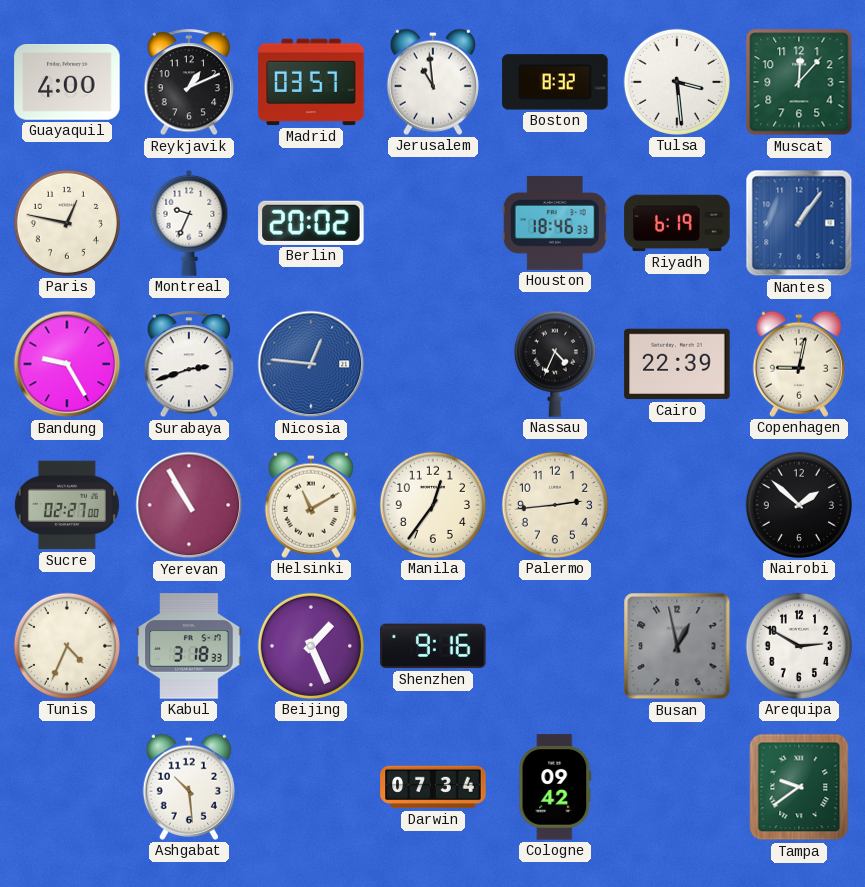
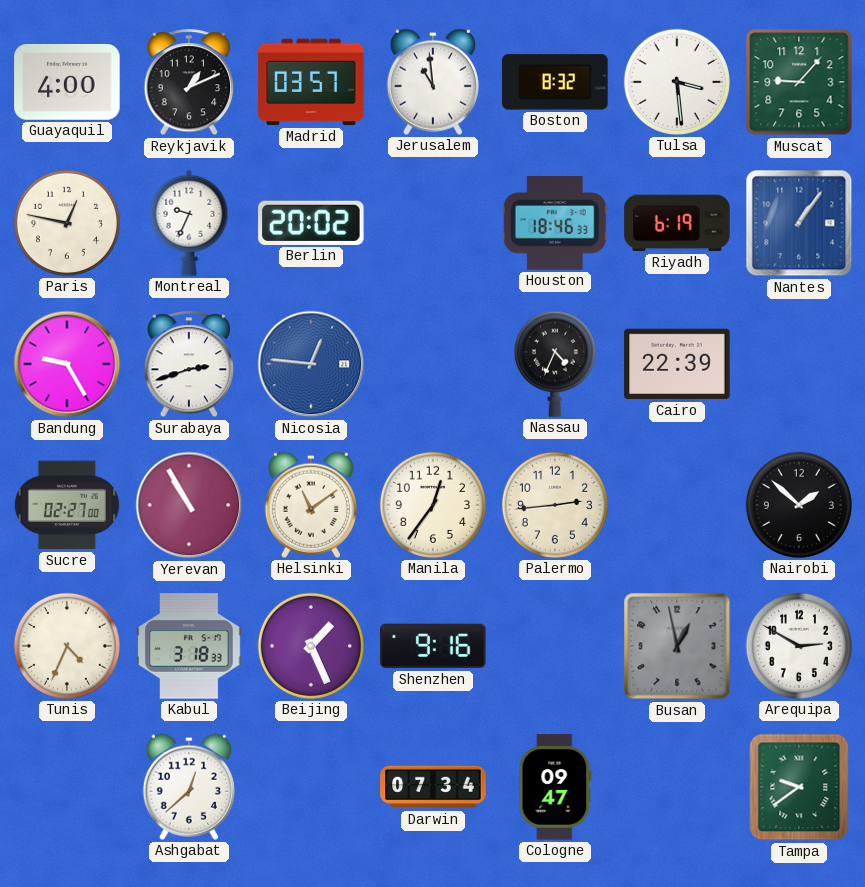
Muscat: 12:07 -> 9:07 (799, 82)
Copenhagen: 9:02 -> none (799, 364)
Helsinki: 11:10 -> 11:09 (311, 505)
Ashgabat: 10:29 -> 12:38 (189, 787)
Cologne: 09:42 -> 09:47 (555, 787)
